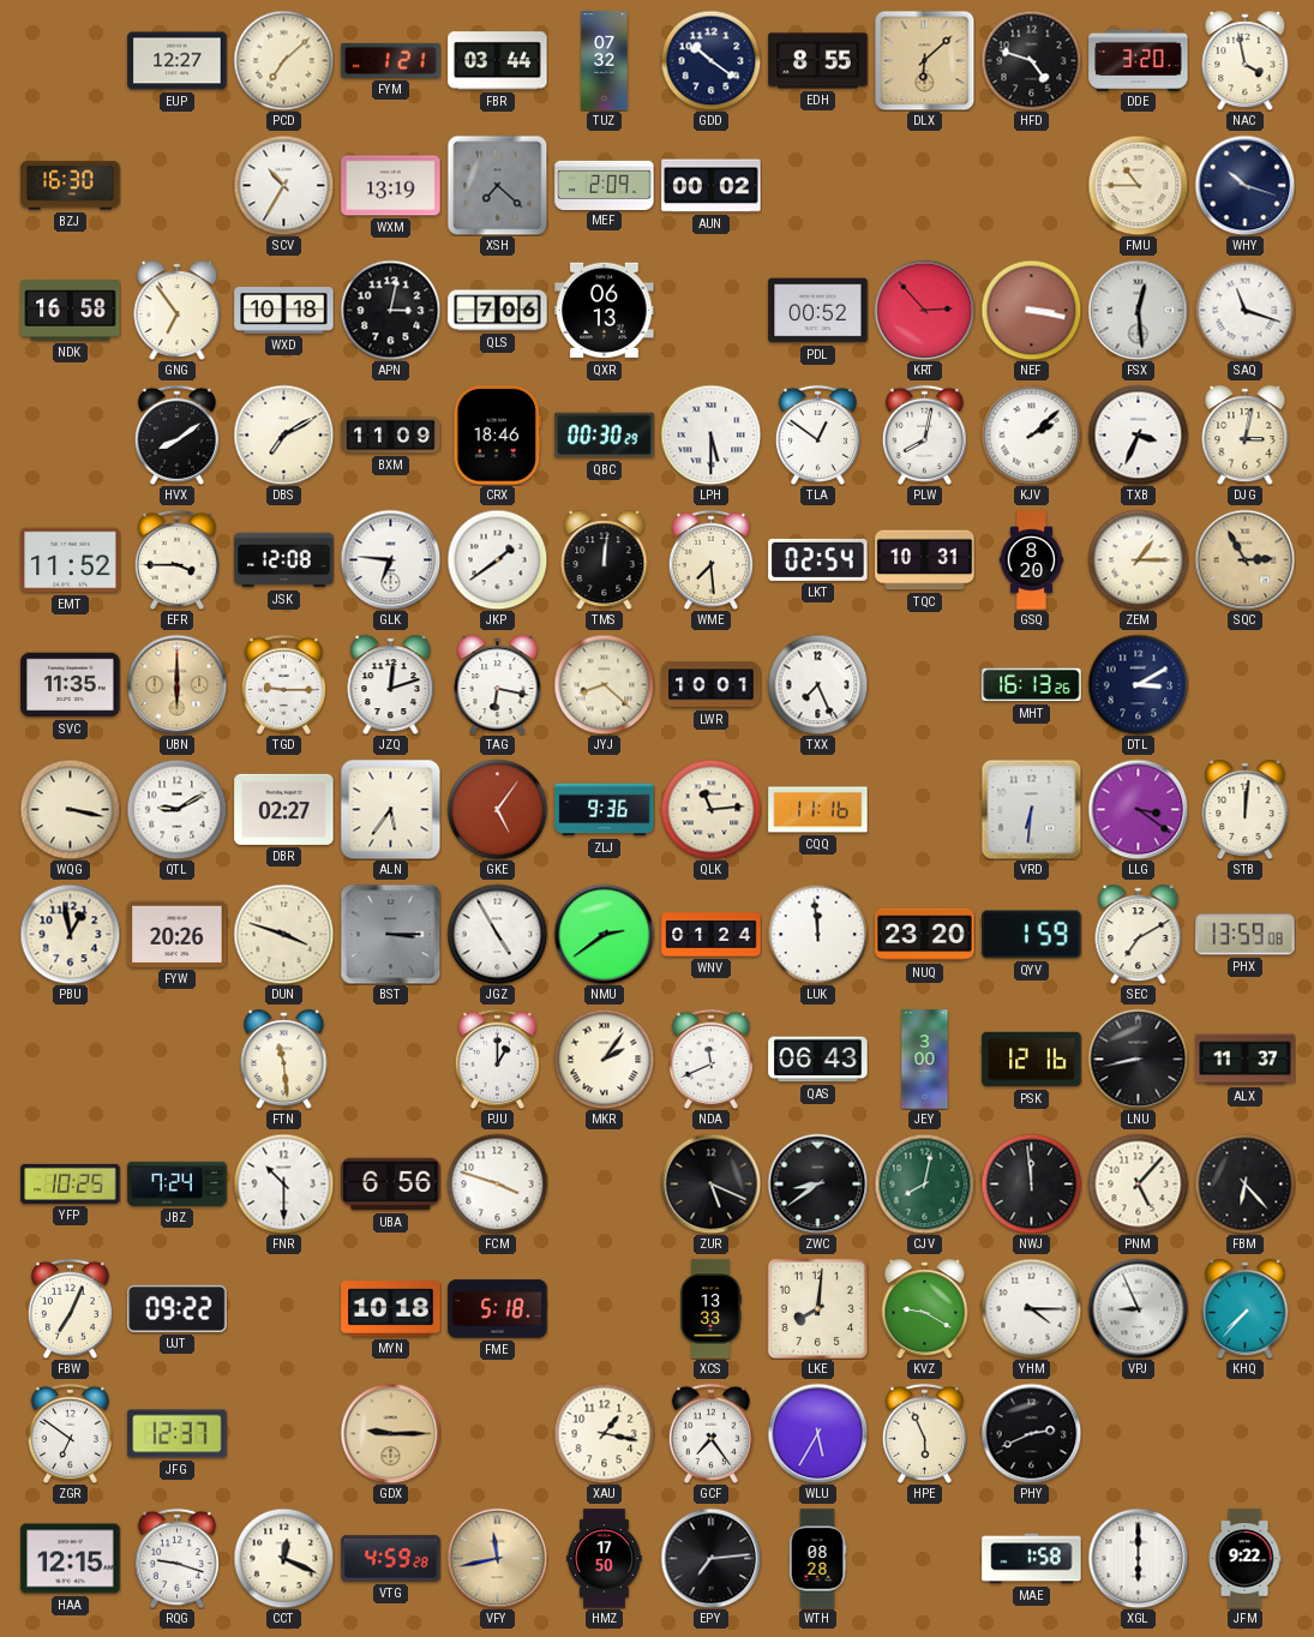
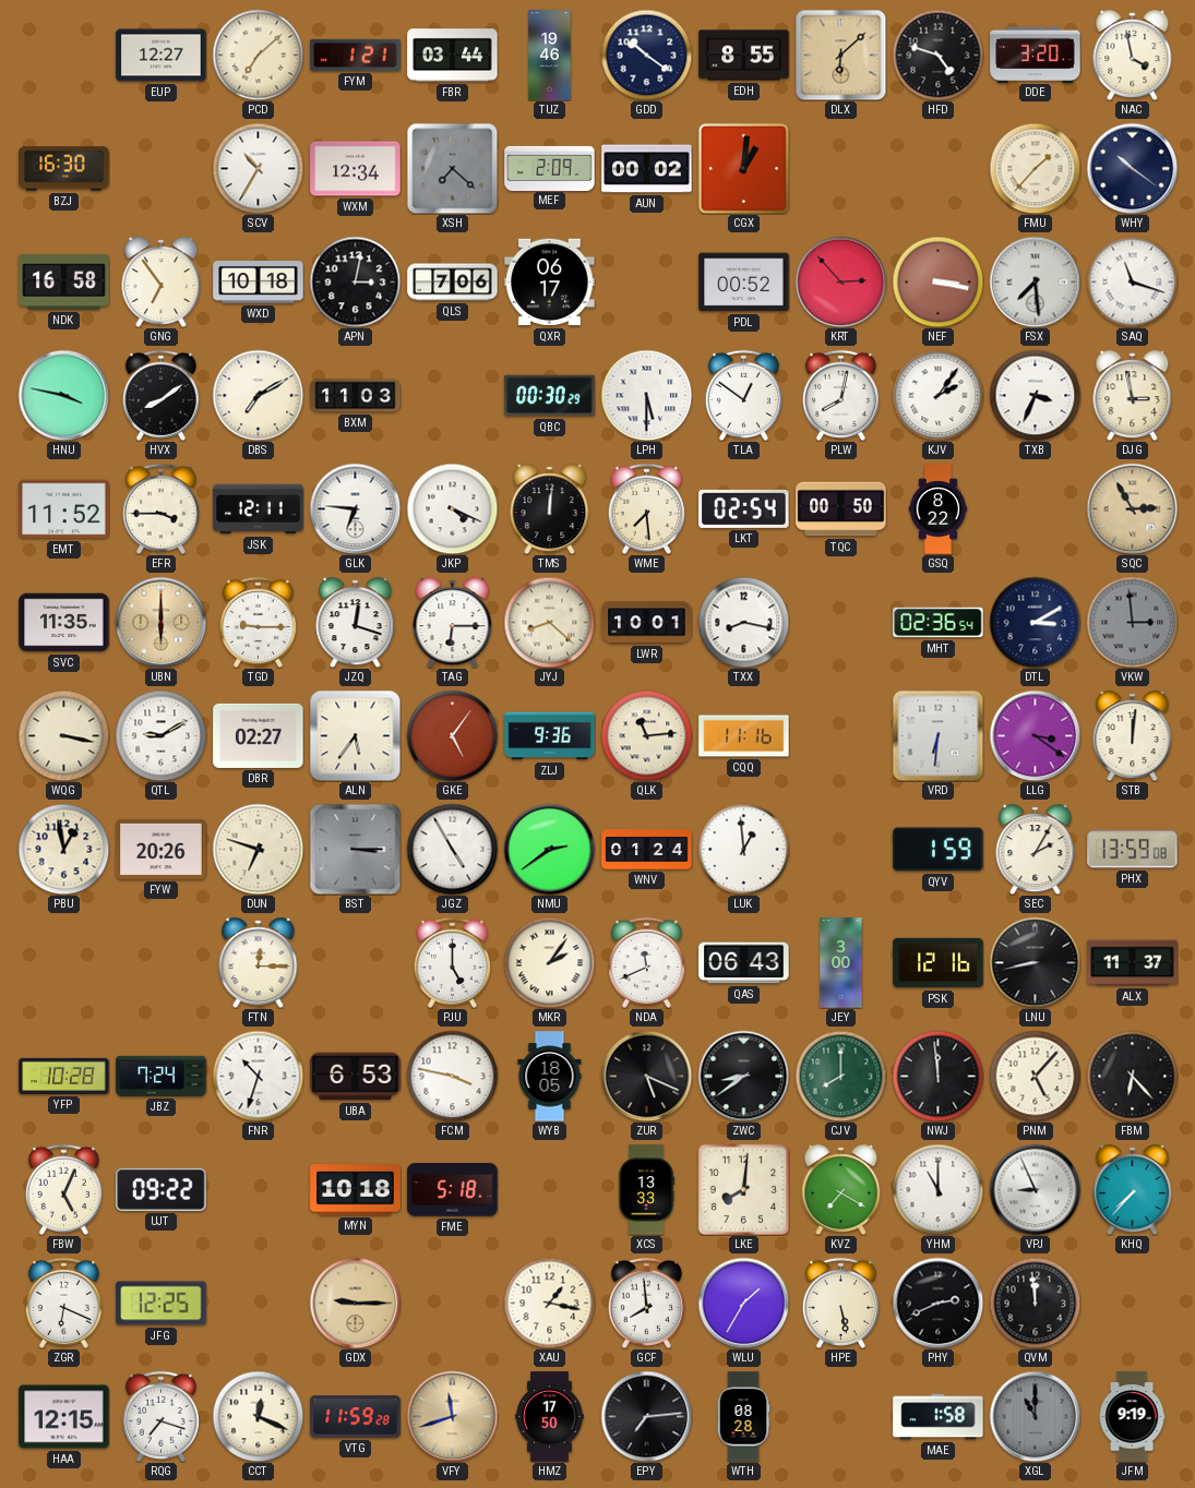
TUZ: 07:32 -> 19:46 (550, 56)
WXM: 13:19 -> 12:34 (356, 169)
CGX: none -> 1:01 (743, 168)
FMU: 10:45 -> 1:37 (1035, 168)
WHY: 10:18 -> 10:21 (1132, 168)
QXR: 06:13 -> 06:17 (550, 283)
FSX: 12:29 -> 7:29 (1035, 281)
HNU: none -> 3:47 (63, 395)
BXM: 11:09 -> 11:03 (356, 396)
CRX: 18:46 -> none (497, 436)
KJV: 2:08 -> 2:06 (937, 395)
DJG: 3:02 -> 2:58 (1133, 396)
JSK: 12:08 -> 12:11 (259, 509)
JKP: 1:39 -> 4:19 (452, 508)
TQC: 10:31 -> 00:50 (841, 509)
GSQ: 8:20 -> 8:22 (939, 509)
ZEM: 1:15 -> none (1138, 559)
JZQ: 12:12 -> 12:18 (356, 623)
TAG: 6:17 -> 6:15 (453, 623)
TXX: 7:26 -> 8:17 (743, 622)
MHT: 16:13 -> 02:36 (939, 623)
VKW: none -> 2:59 (1132, 622)
DUN: 3:48 -> 6:48 (258, 849)
LUK: 11:59 -> 12:59 (743, 849)
NUQ: 23:20 -> none (925, 935)
SEC: 7:10 -> 2:05 (1036, 850)
FTN: 11:29 -> 12:15 (259, 963)
PJU: 1:00 -> 5:00 (452, 962)
YFP: 10:25 -> 10:28 (64, 1076)
FNR: 10:30 -> 10:33 (258, 1076)
UBA: 6:56 -> 6:53 (356, 1077)
FCM: 3:48 -> 3:47 (452, 1076)
WYB: none -> 18:05 (550, 1077)
CJV: 8:02 -> 8:00 (840, 1076)
FBW: 7:04 -> 5:04 (63, 1189)
KVZ: 9:20 -> 7:20 (841, 1190)
YHM: 4:15 -> 11:00 (937, 1189)
ZGR: 6:51 -> 6:19 (63, 1303)
JFG: 12:37 -> 12:25 (162, 1304)
GCF: 7:24 -> 7:59 (646, 1303)
WLU: 5:35 -> 1:35 (743, 1303)
HPE: 5:56 -> 5:28 (840, 1303)
QVM: none -> 11:59 (1035, 1303)
RQG: 9:18 -> 7:18 (160, 1416)
VTG: 4:59 -> 11:59 (356, 1417)
VFY: 11:43 -> 11:42 (452, 1416)
XGL: 6:00 -> 11:00 (1035, 1416)
XGL dial: white -> grey (1035, 1416)
JFM: 9:22 -> 9:19 (1132, 1417)
